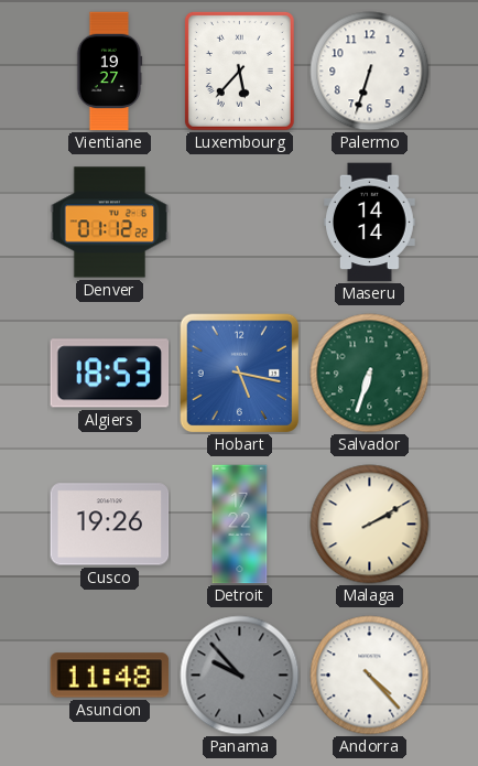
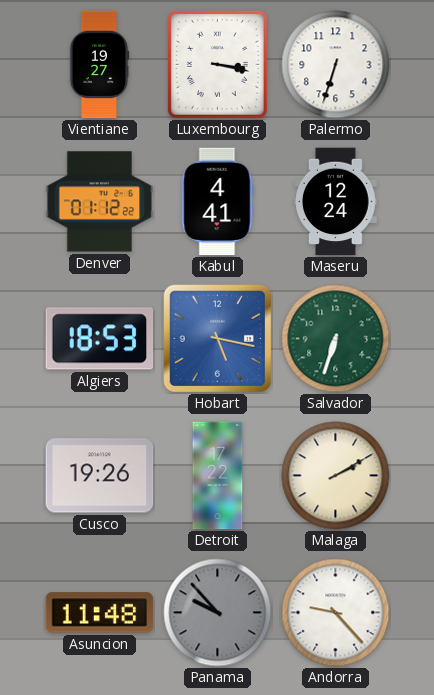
Luxembourg: 5:37 -> 3:17 (217, 64)
Kabul: none -> 4:41 (218, 202)
Maseru: 14:14 -> 12:24 (336, 202)
Andorra: 4:23 -> 9:23 (336, 613)
